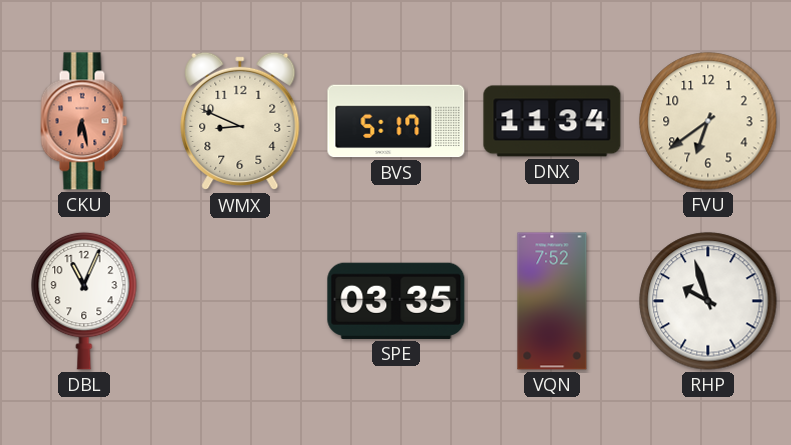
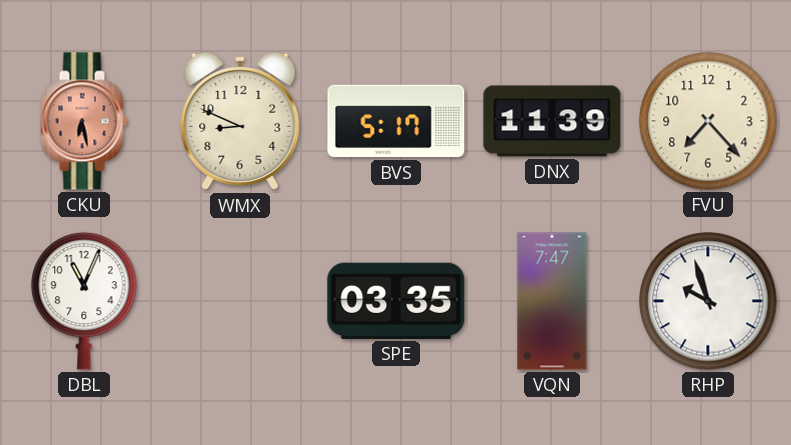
DNX: 11:34 -> 11:39 (552, 121)
FVU: 6:39 -> 7:23 (708, 121)
VQN: 7:52 -> 7:47 (552, 301)
